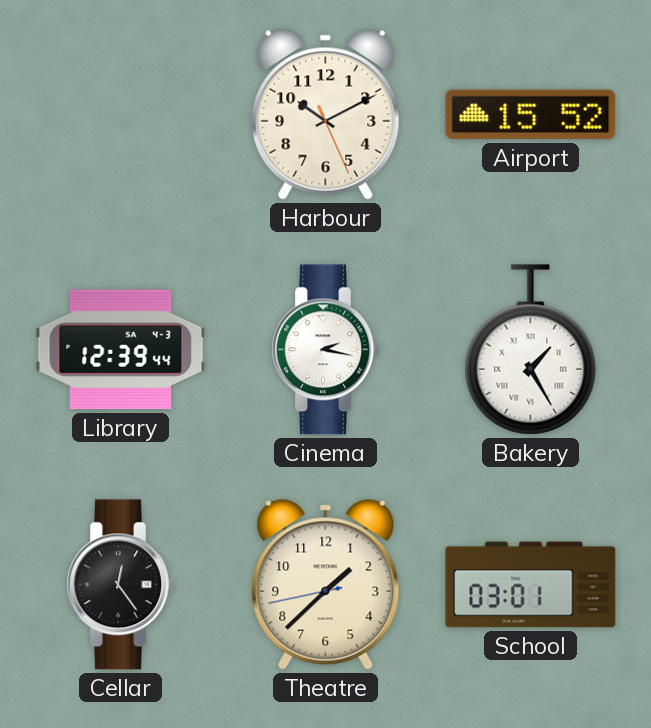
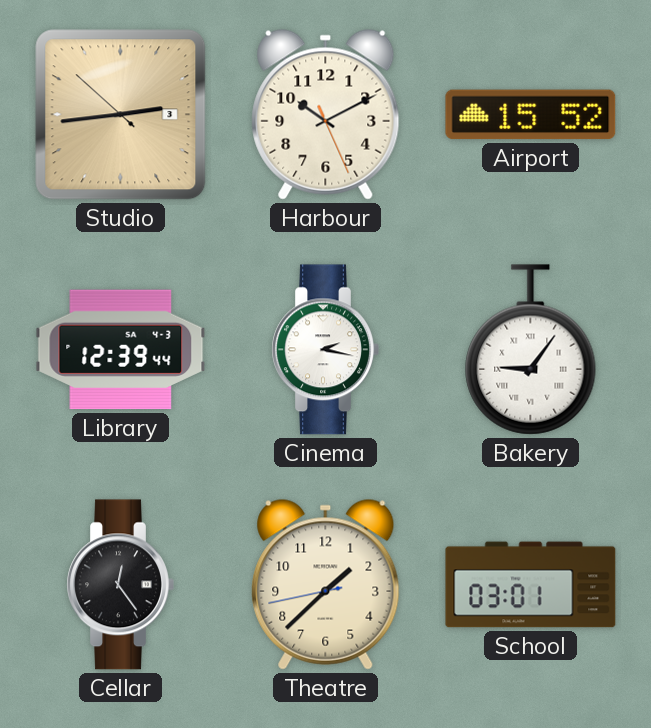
Studio: none -> 2:43 (121, 115)
Bakery: 1:25 -> 9:06 (531, 350)
